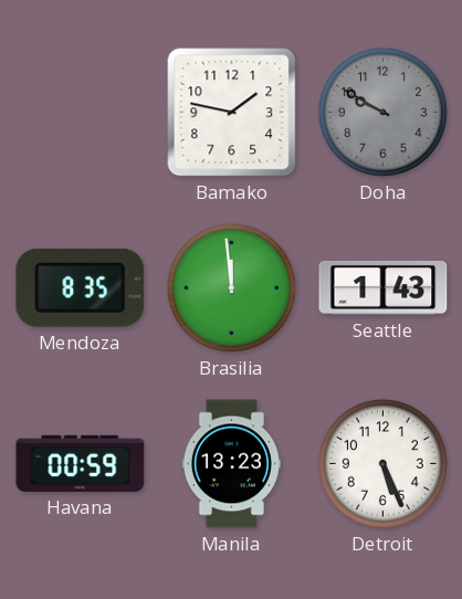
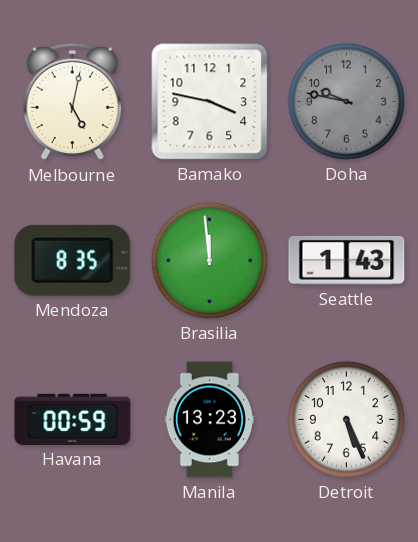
Melbourne: none -> 5:02 (72, 102)
Bamako: 1:47 -> 3:47 (210, 102)
Doha: 9:50 -> 9:47 (346, 101)
